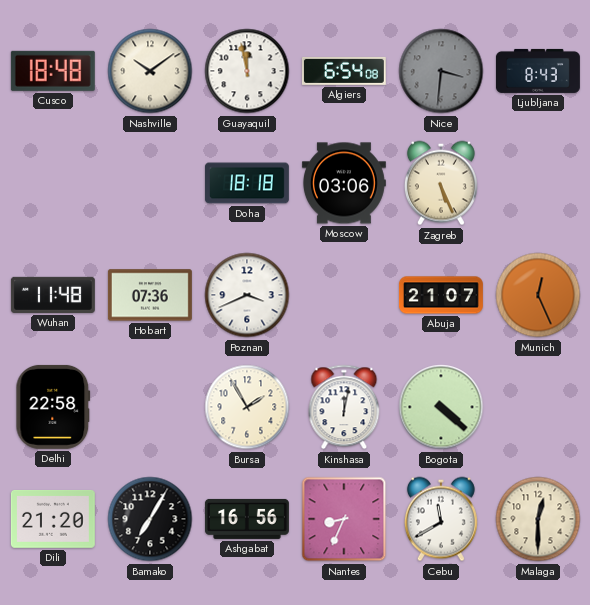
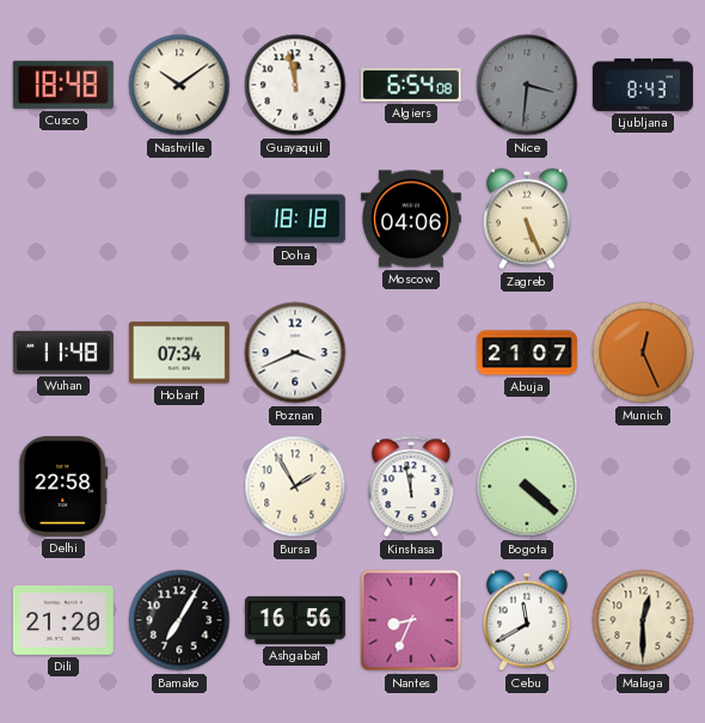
Moscow: 03:06 -> 04:06 (411, 219)
Hobart: 07:36 -> 07:34 (179, 353)
Kinshasa: 12:02 -> 11:58 (411, 486)
